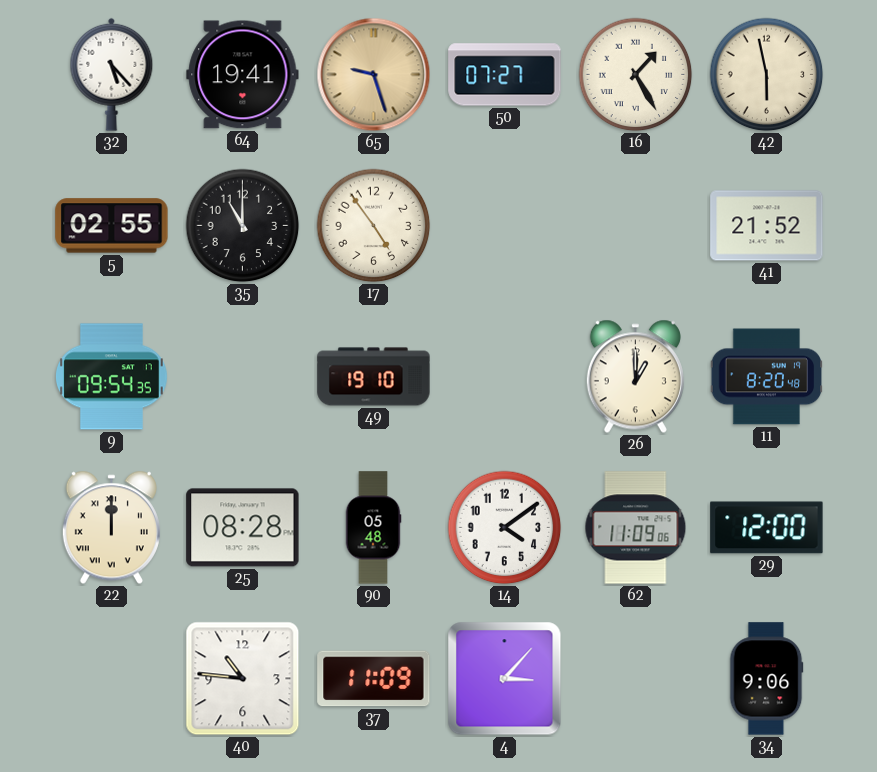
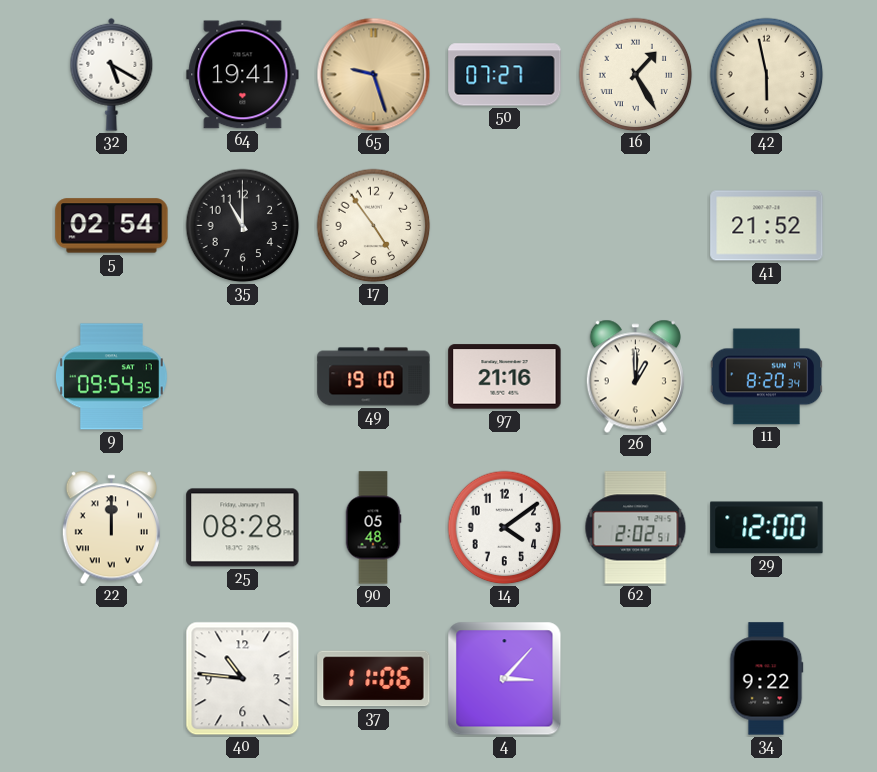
32: 5:23 -> 5:20 (112, 74)
5: 02:55 -> 02:54 (112, 226)
97: none -> 21:16 (505, 377)
11: 8:20:48 -> 8:20:34 (767, 377)
62: 11:09 -> 2:02 (636, 528)
37: 11:09 -> 11:06 (374, 679)
34: 9:06 -> 9:22 (767, 679)
